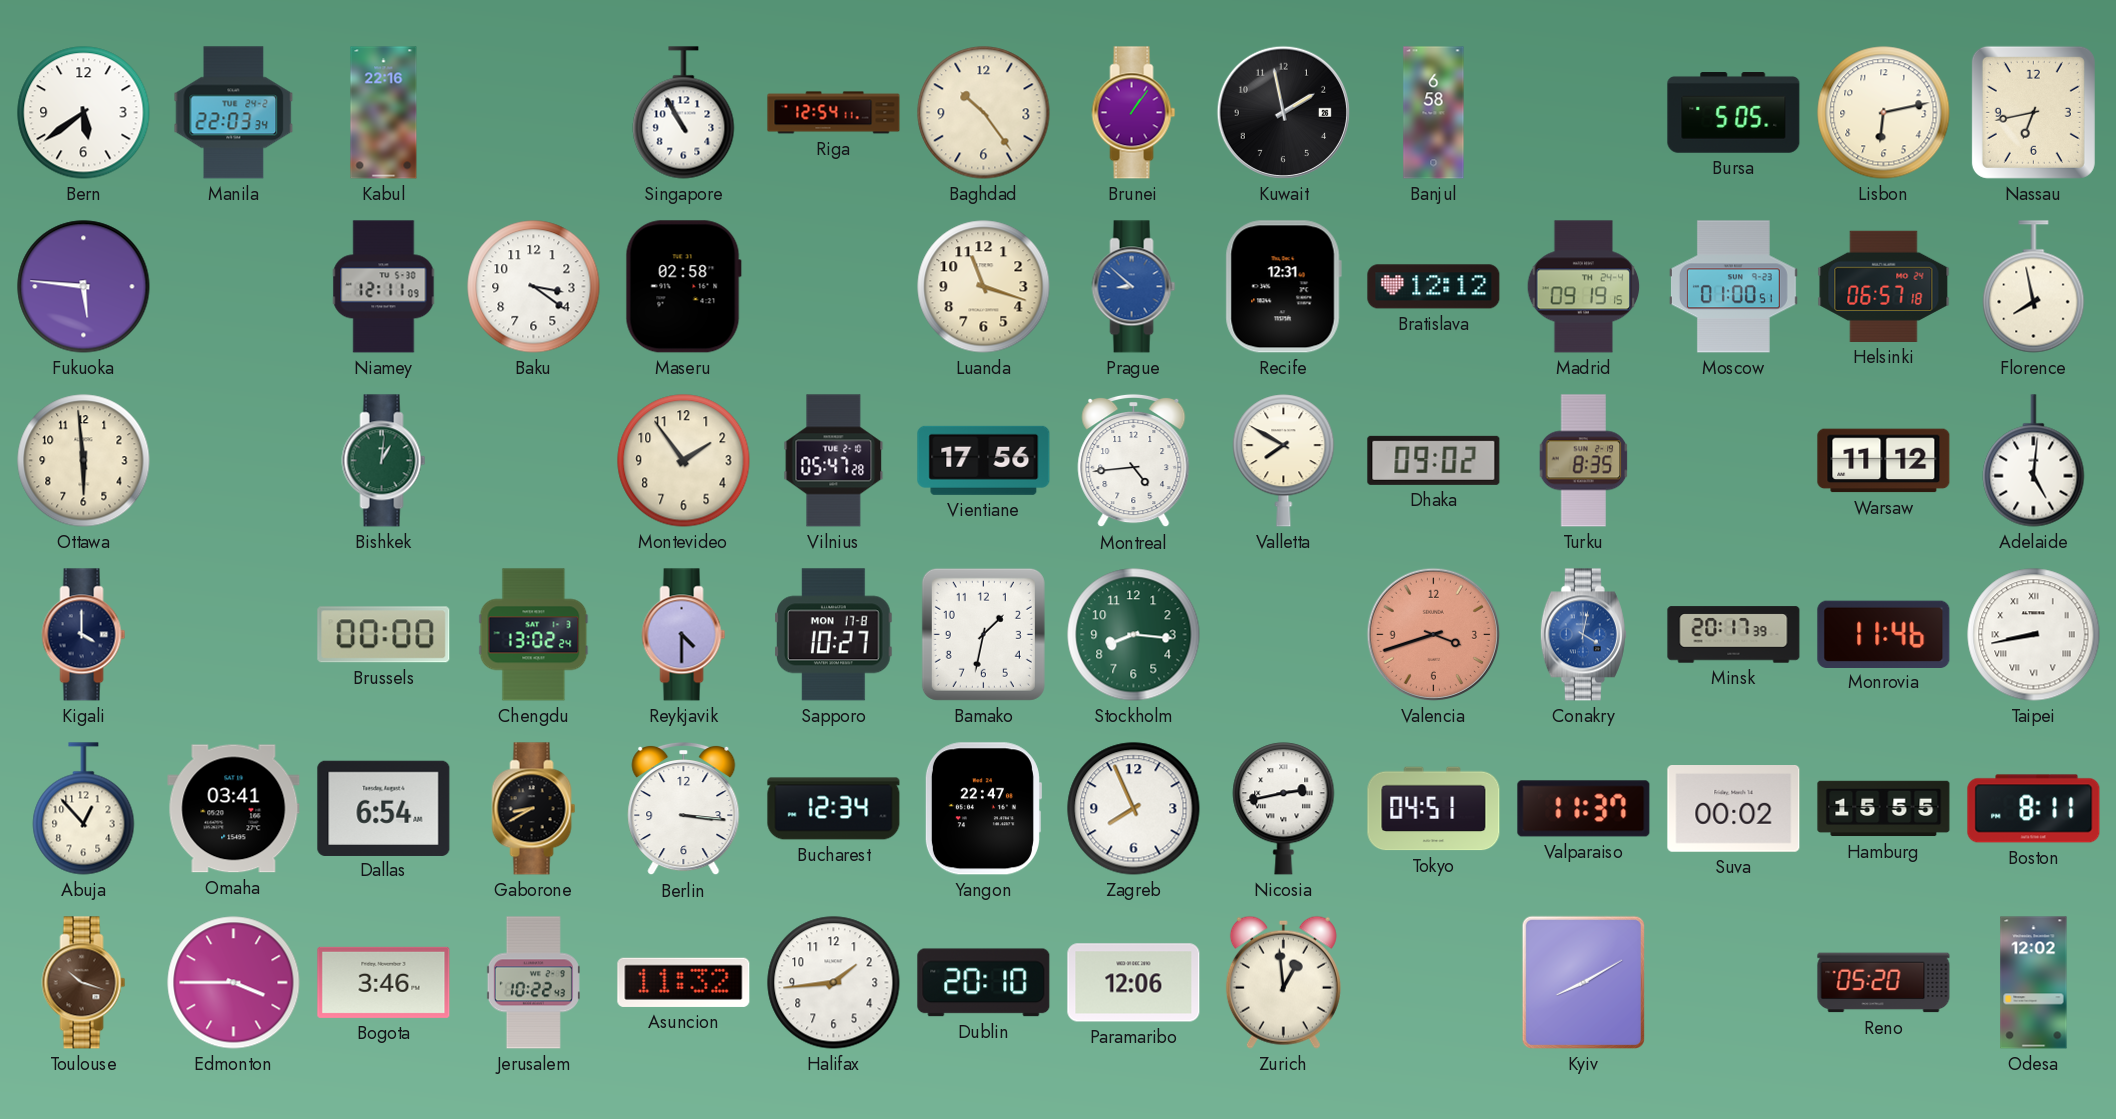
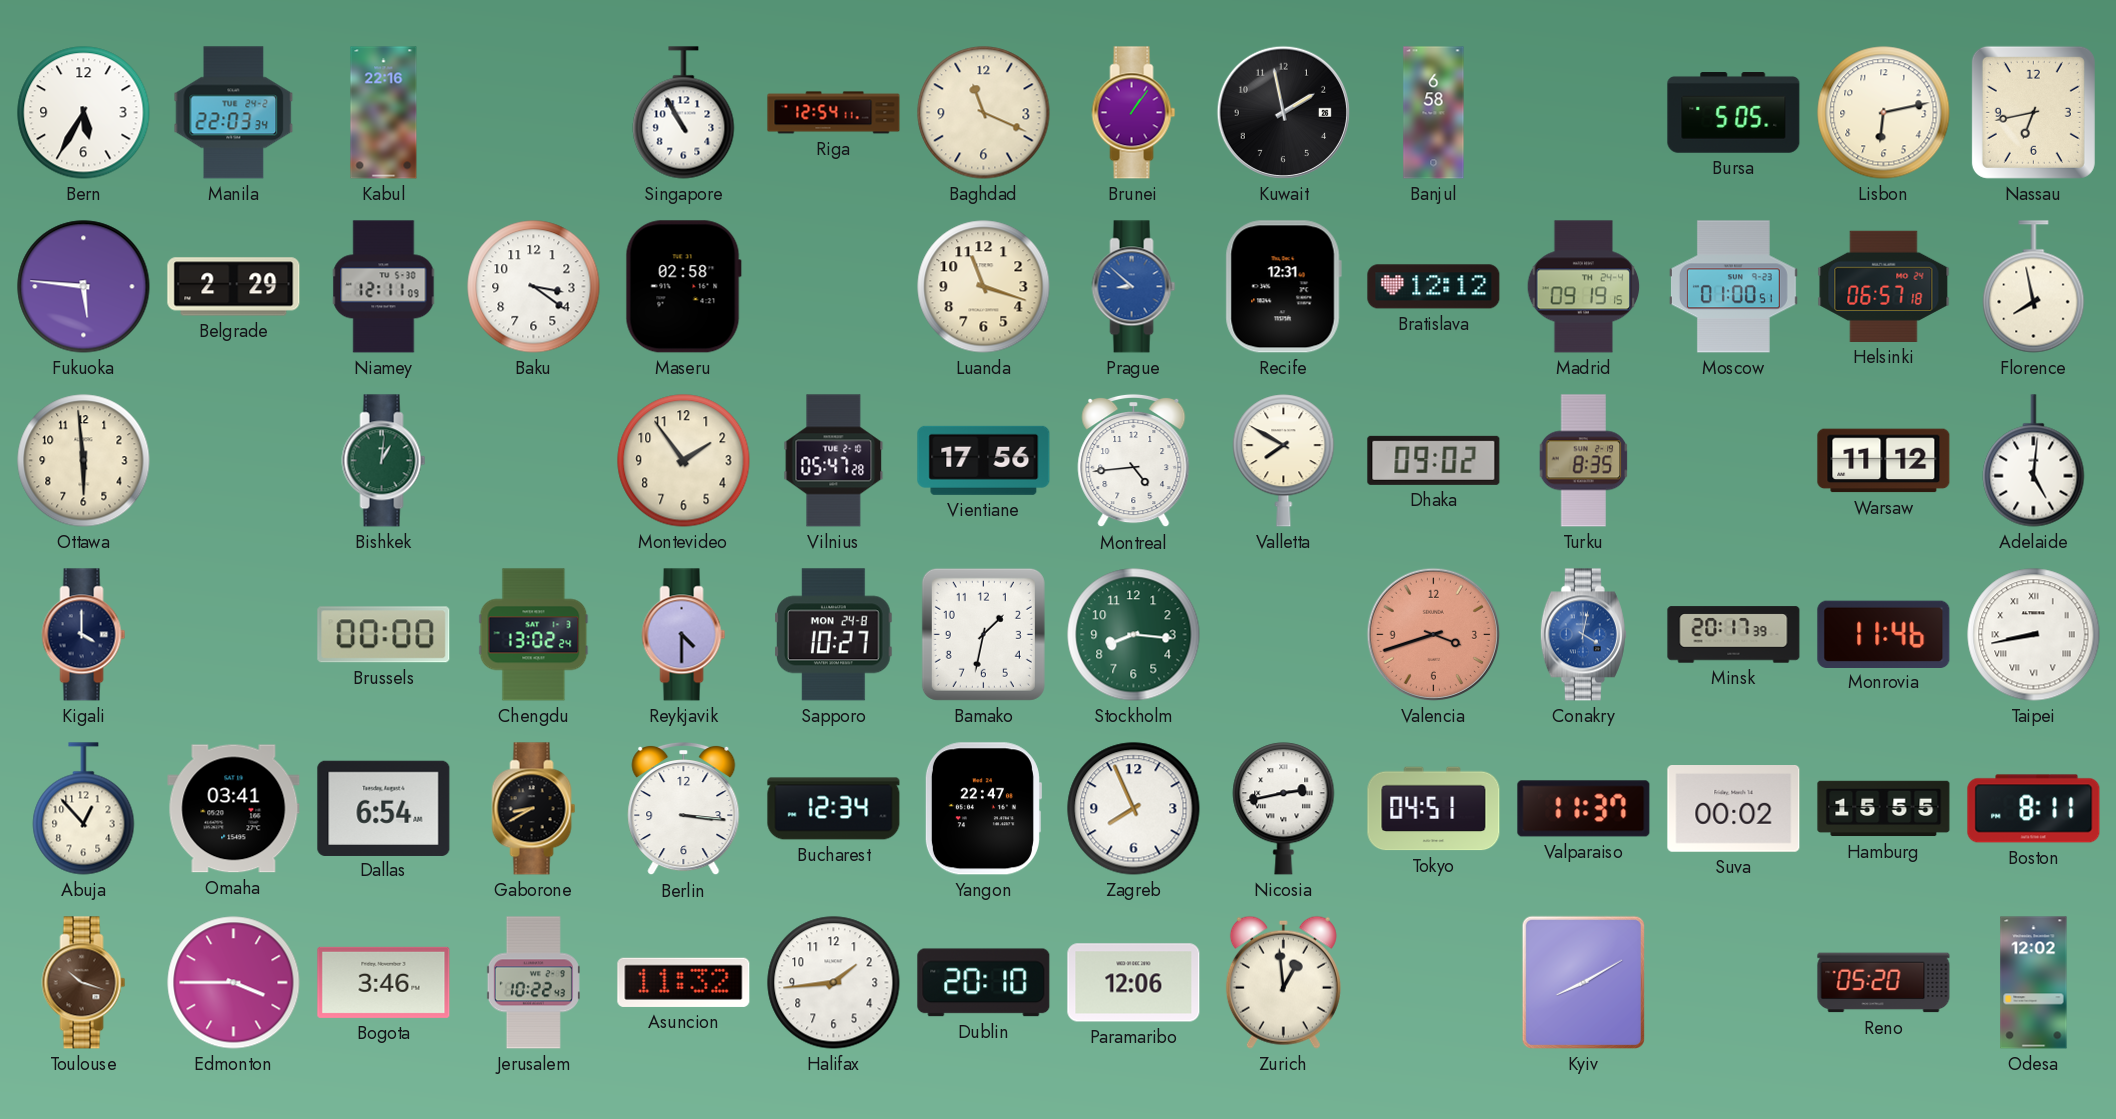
Bern: 5:39 -> 5:35 (84, 113)
Baghdad: 10:24 -> 11:19 (984, 113)
Belgrade: none -> 2:29 (234, 287)
Sapporo date: MON 17-8 -> MON 24-8 (834, 635)
